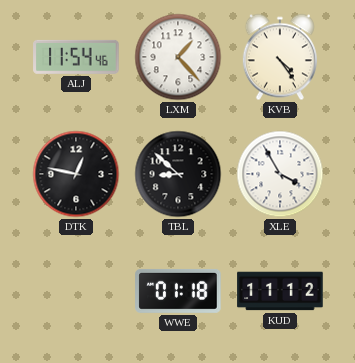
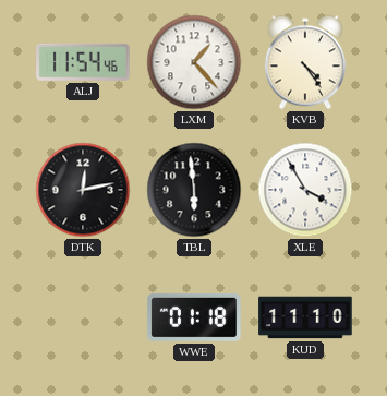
DTK: 12:47 -> 12:13 (83, 190)
TBL: 8:52 -> 5:59 (194, 190)
KUD: 11:12 -> 11:10 (305, 317)
